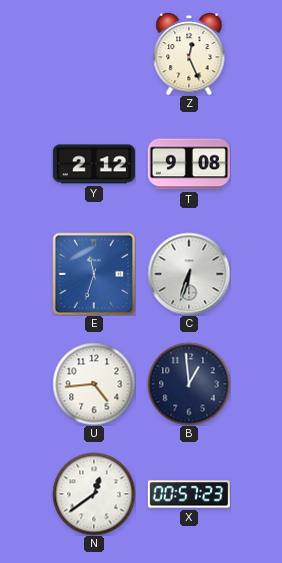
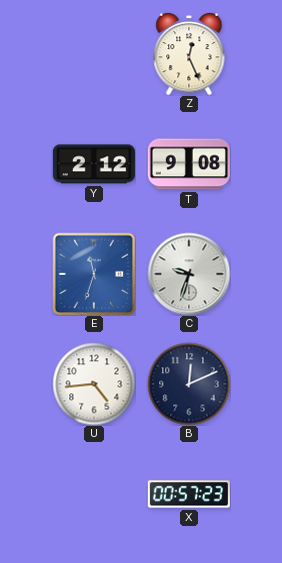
C: 6:33 -> 9:33 (189, 274)
B: 12:59 -> 12:11 (189, 384)
N: 12:39 -> none (94, 494)
